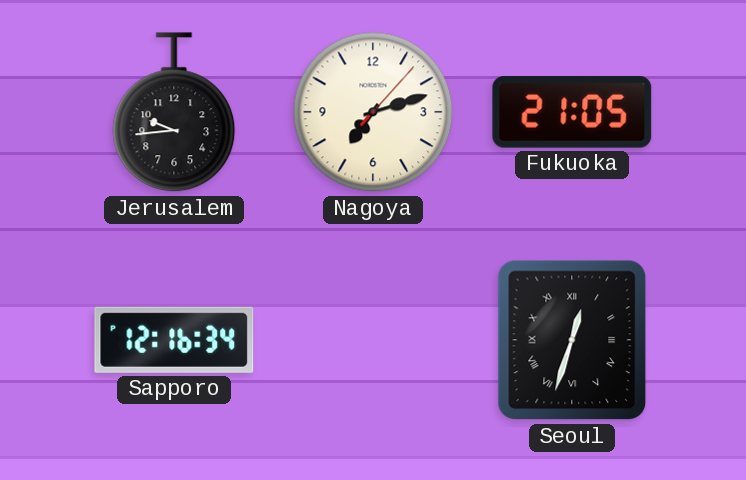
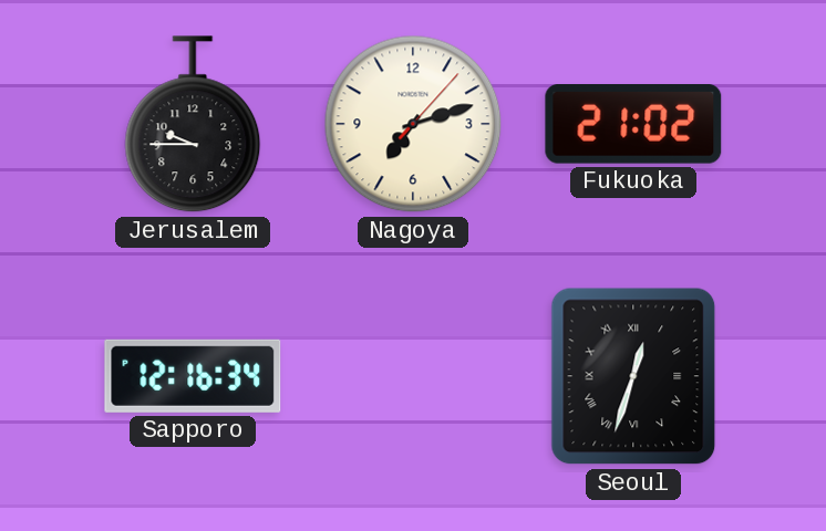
Jerusalem: 9:44 -> 9:45 (193, 125)
Fukuoka: 21:05 -> 21:02 (633, 124)
